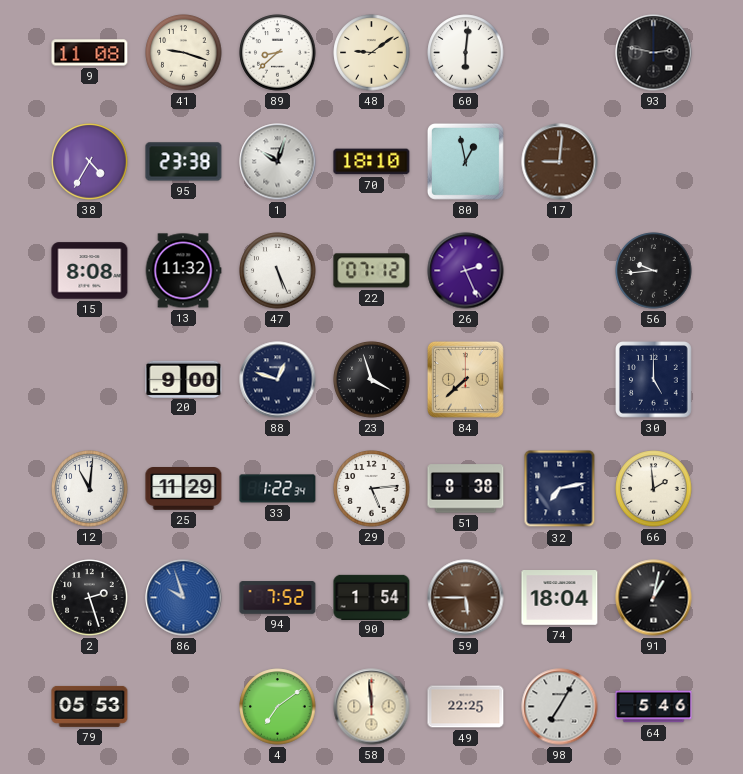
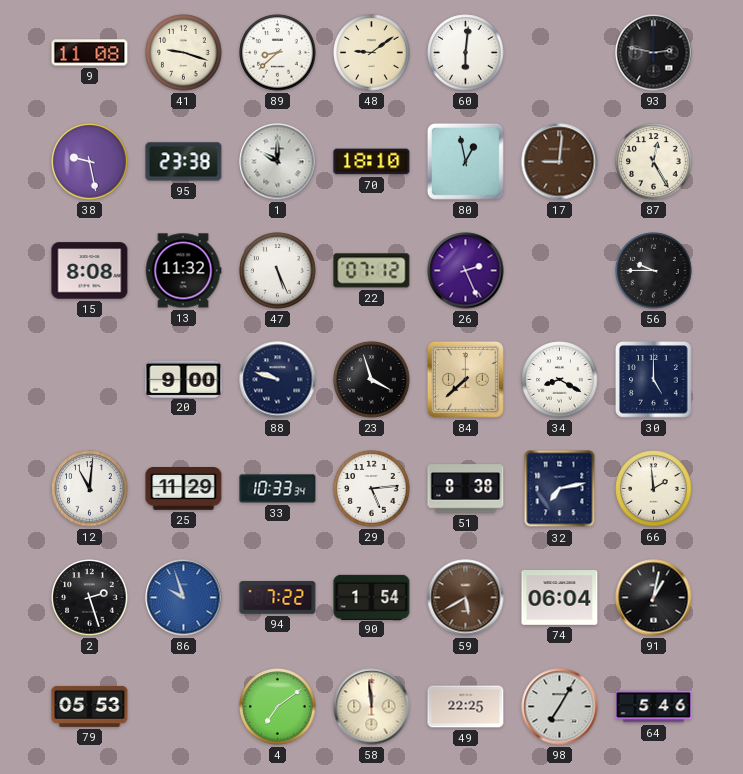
38: 4:35 -> 9:28 (90, 162)
1: 10:03 -> 10:00 (278, 162)
87: none -> 12:25 (654, 162)
56: 9:44 -> 9:45 (654, 271)
88: 12:48 -> 9:48 (278, 380)
34: none -> 8:20 (560, 380)
33: 1:22 -> 10:33 (278, 489)
94: 7:52 -> 7:22 (278, 598)
59: 5:45 -> 5:40 (466, 598)
74: 18:04 -> 06:04 (560, 598)
